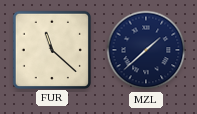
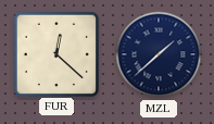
FUR: 11:22 -> 12:22 (55, 53)
